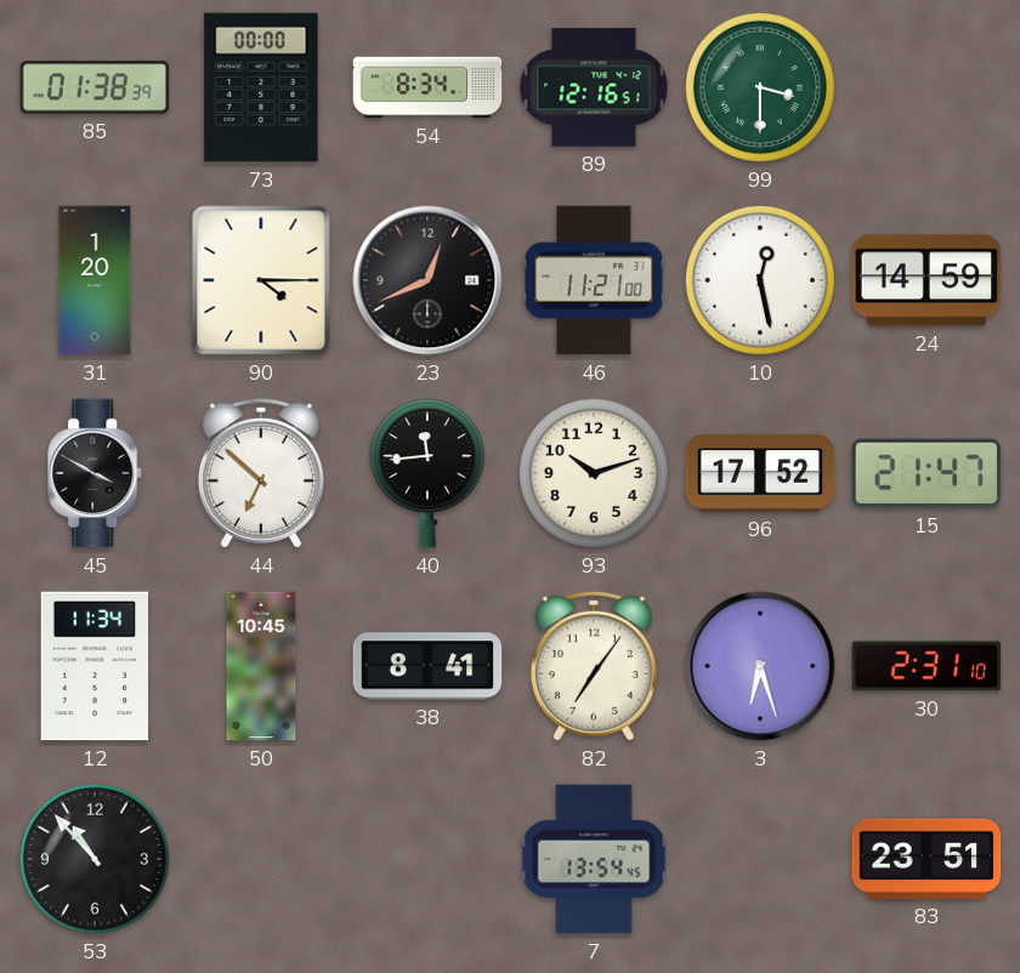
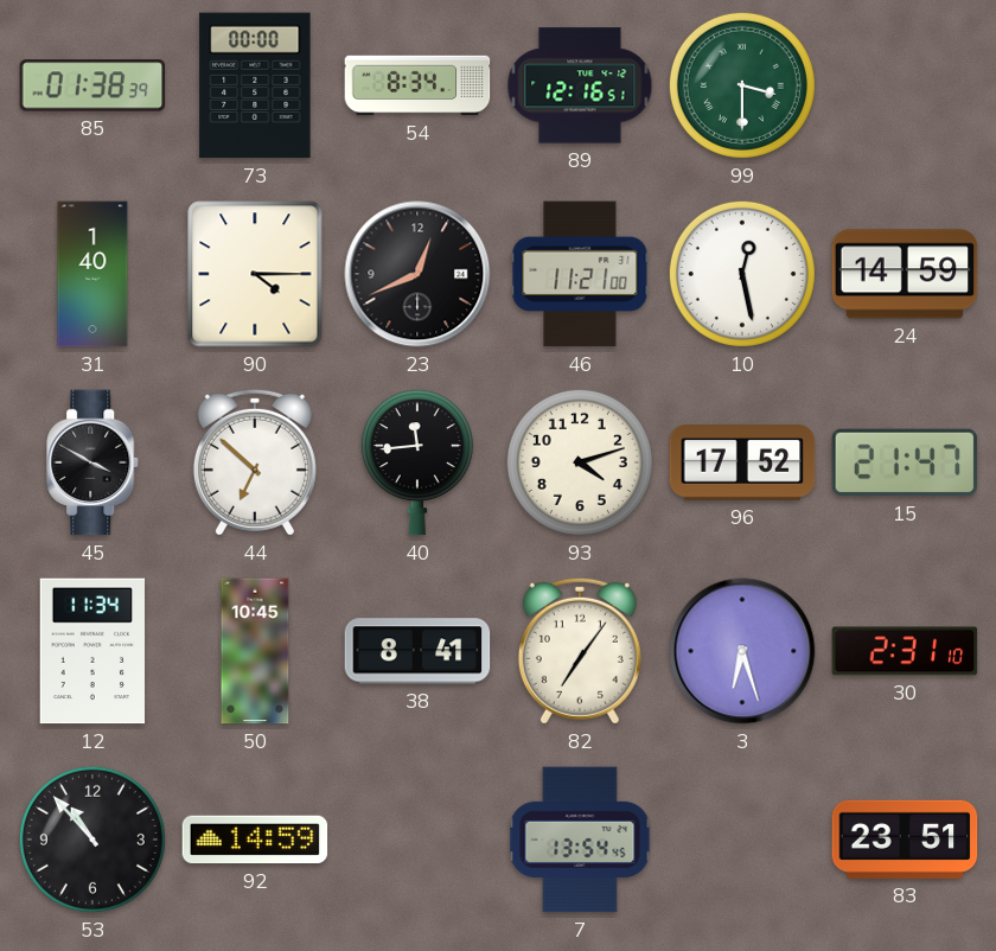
31: 1:20 -> 1:40 (92, 274)
93: 10:12 -> 4:12 (580, 462)
92: none -> 14:59 (255, 840)
